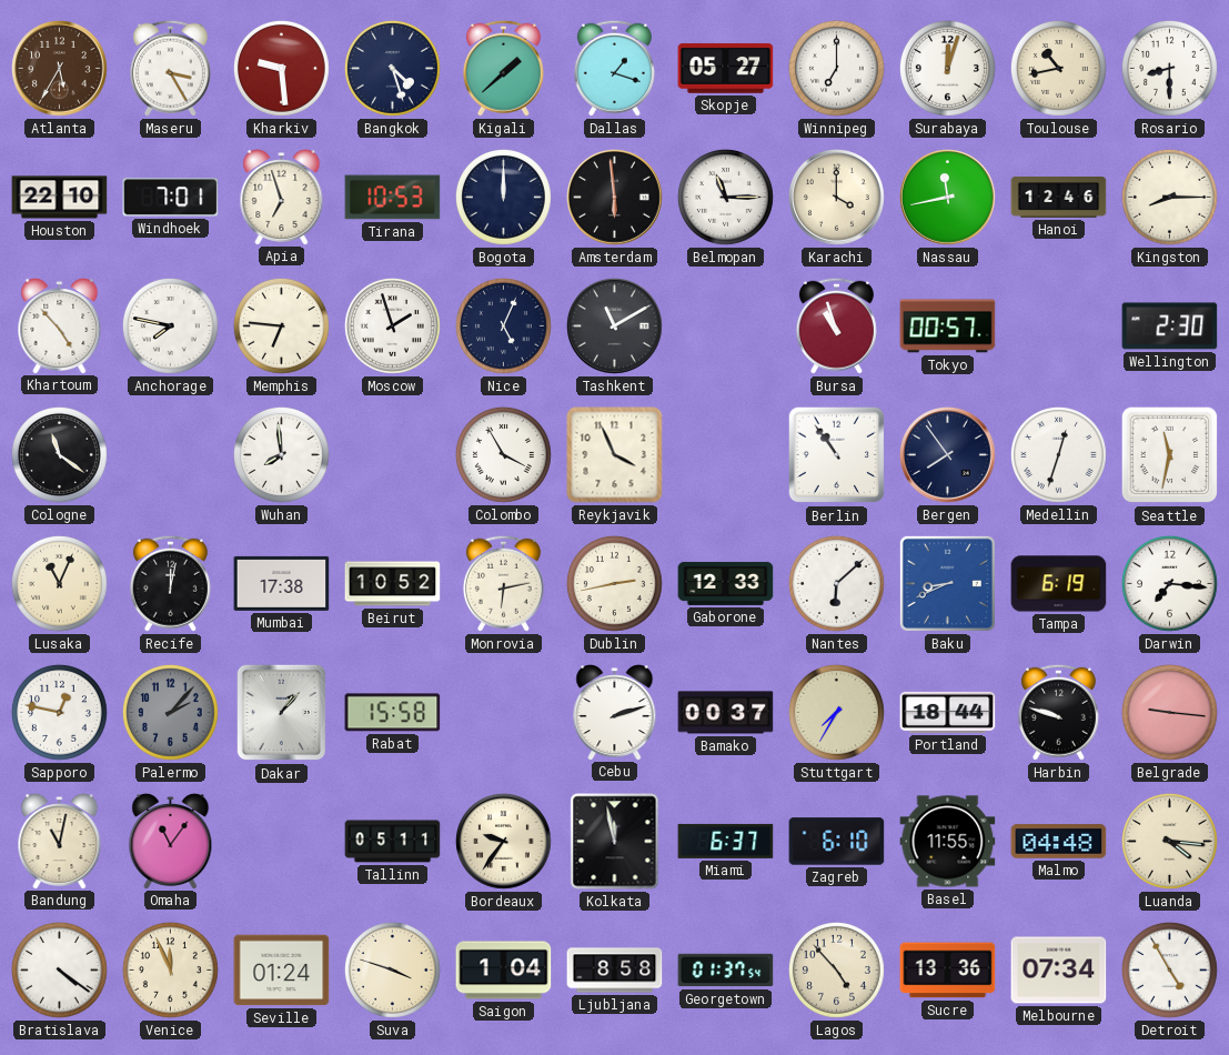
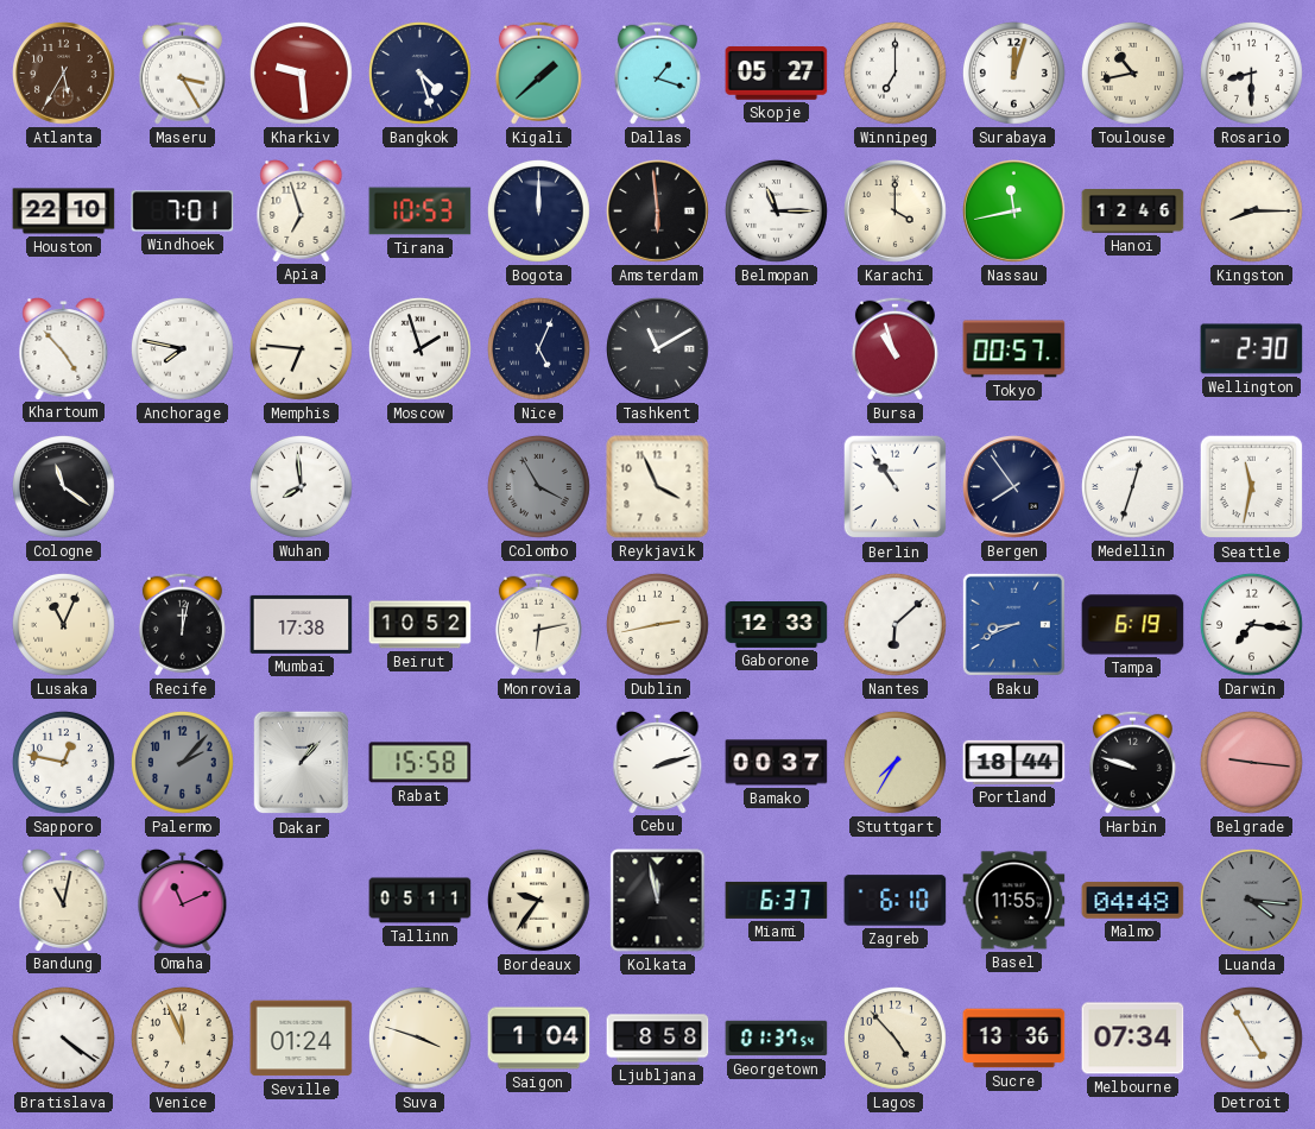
Colombo dial: white -> grey (538, 486)
Omaha: 11:06 -> 11:11 (183, 901)
Luanda dial: cream -> grey (1251, 900)
